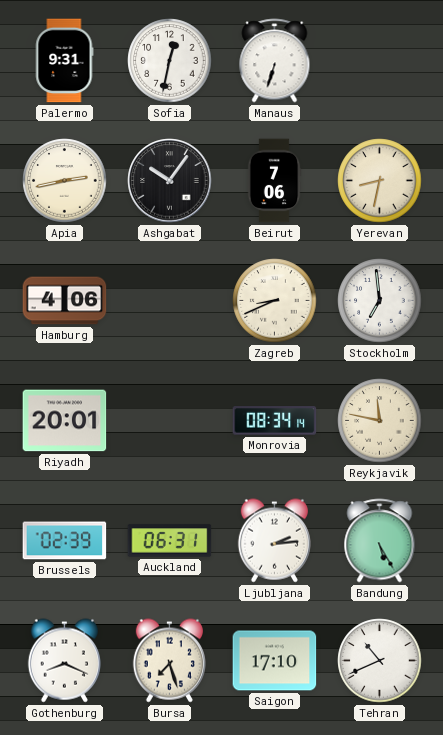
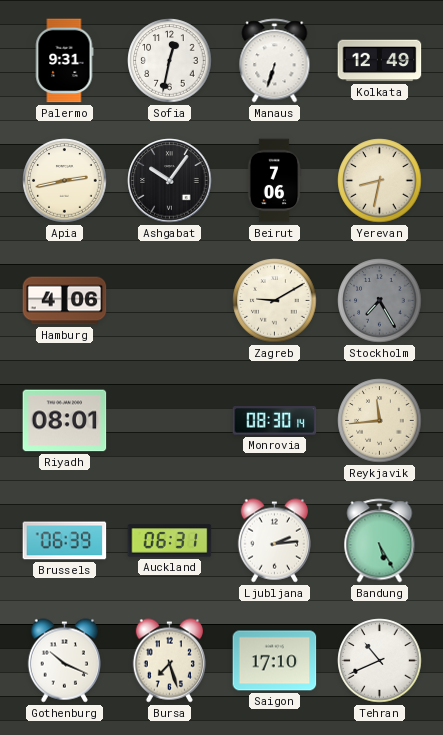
Kolkata: none -> 12:49 (380, 61)
Zagreb: 8:41 -> 9:10 (275, 301)
Stockholm: 6:59 -> 7:25 (380, 301)
Stockholm dial: white -> grey (380, 301)
Riyadh: 20:01 -> 08:01 (65, 421)
Monrovia: 08:34 -> 08:30 (275, 421)
Reykjavik: 11:47 -> 11:44 (380, 421)
Brussels: 02:39 -> 06:39 (65, 541)
Gothenburg: 8:19 -> 10:19 (64, 661)
